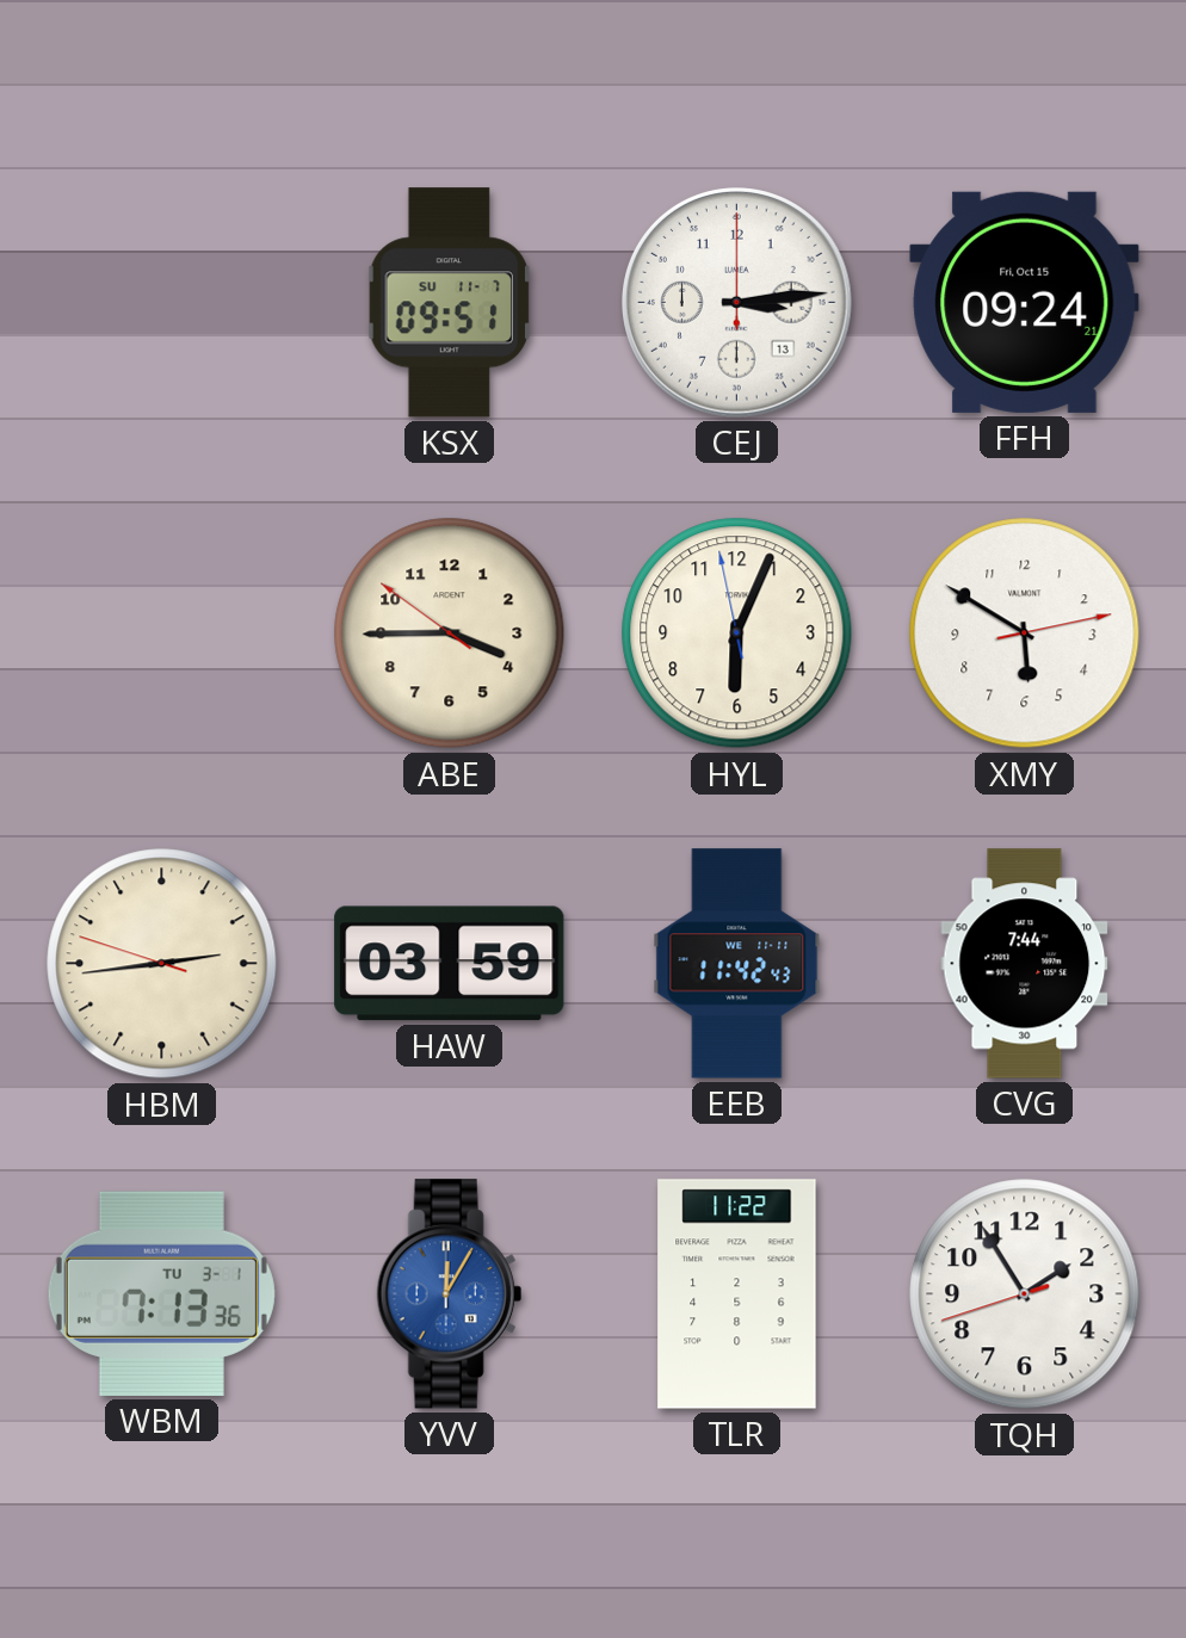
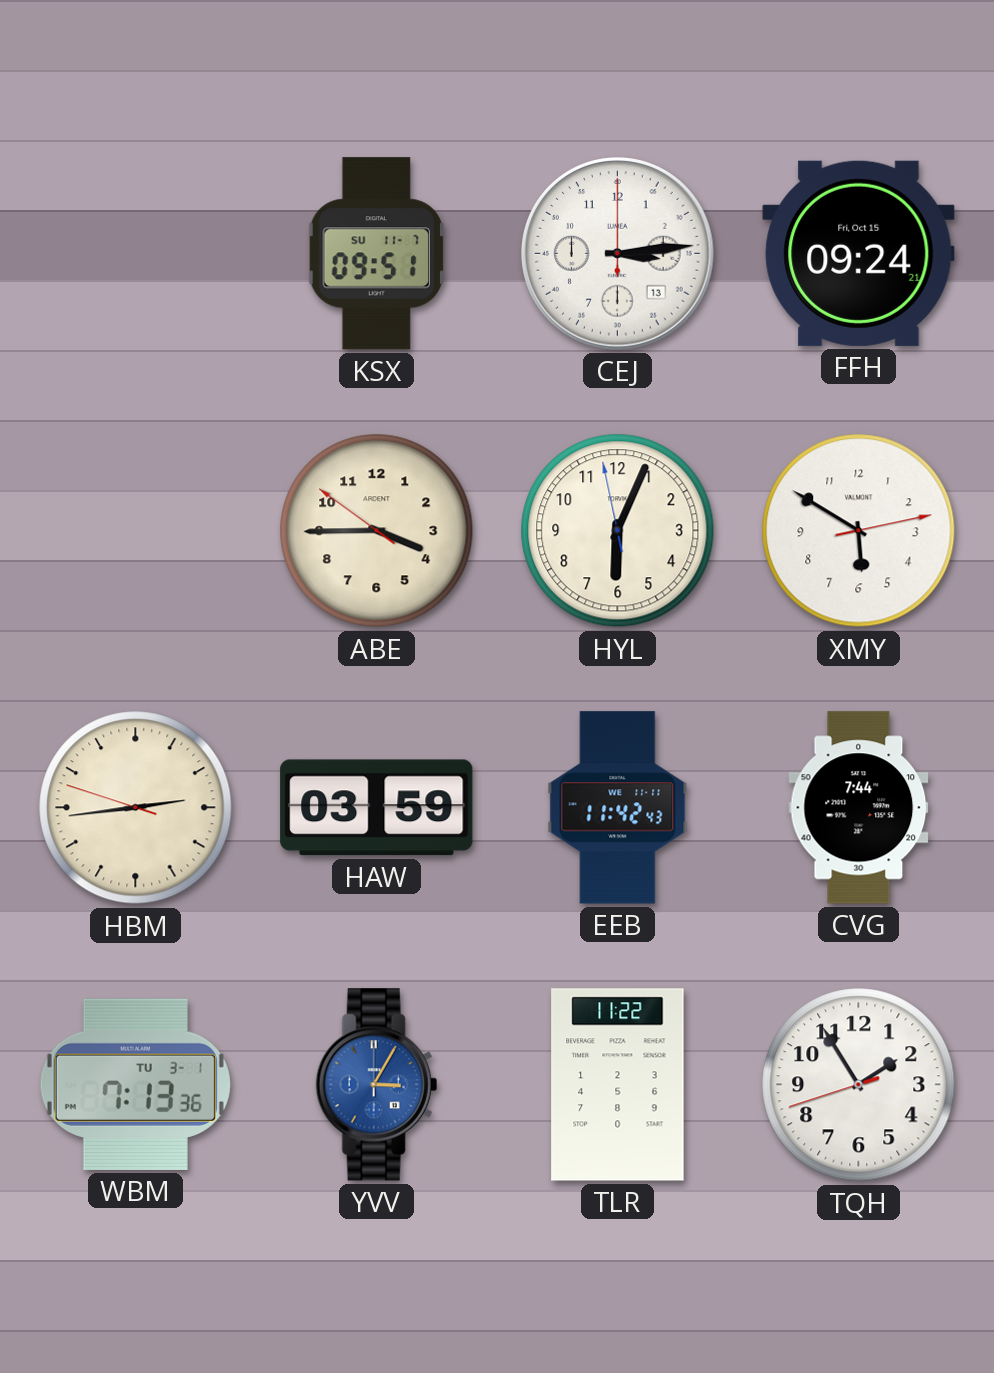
YVV: 12:05 -> 3:05 (376, 1085)
